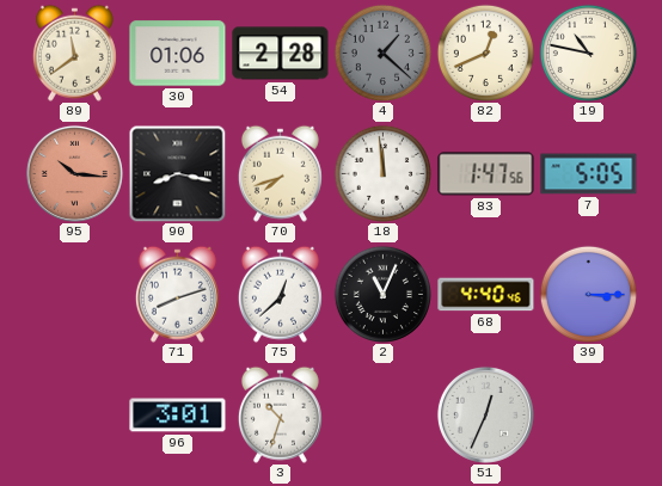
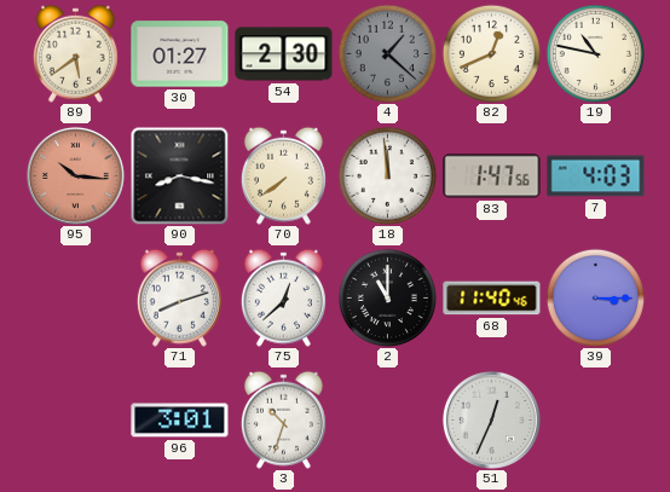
89: 11:39 -> 5:39 (75, 53)
30: 01:06 -> 01:27 (180, 54)
54: 2:28 -> 2:30 (284, 54)
70: 7:42 -> 7:39 (283, 175)
7: 5:05 -> 4:03 (596, 176)
2: 11:04 -> 11:00 (387, 297)
68: 4:40 -> 11:40 (492, 299)
